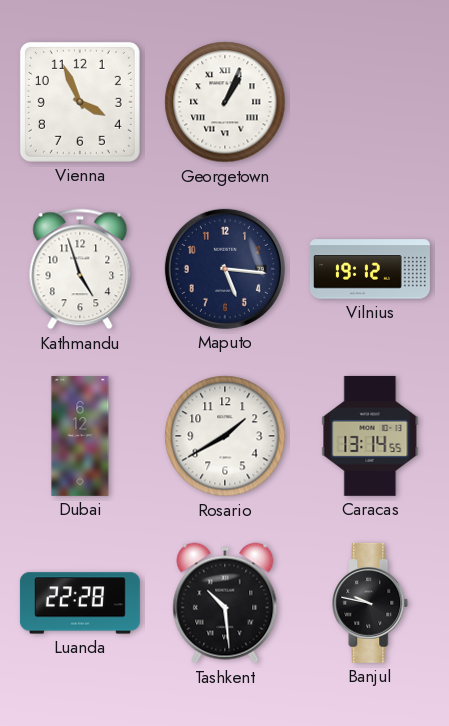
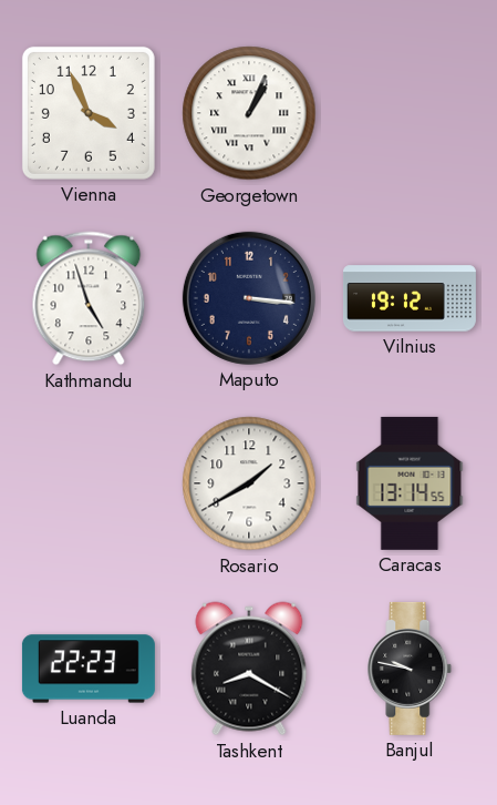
Maputo: 5:16 -> 3:16 (249, 298)
Dubai: 6:12 -> none (80, 436)
Luanda: 22:28 -> 22:23 (89, 669)
Tashkent: 10:29 -> 8:20 (249, 669)
